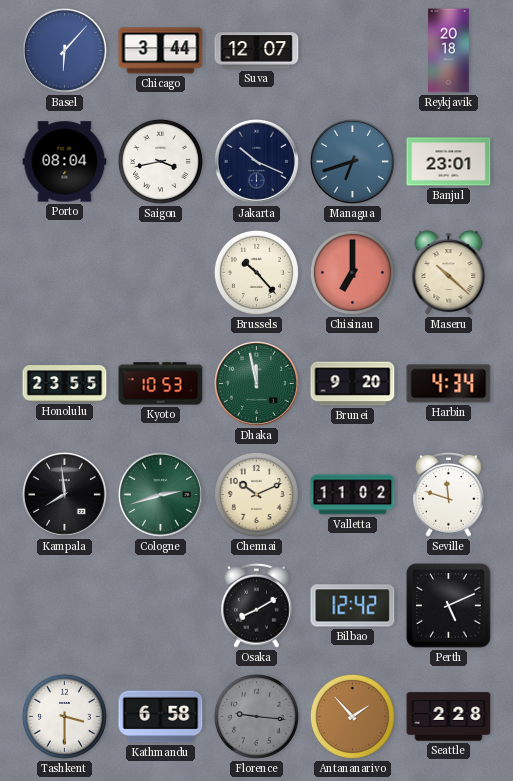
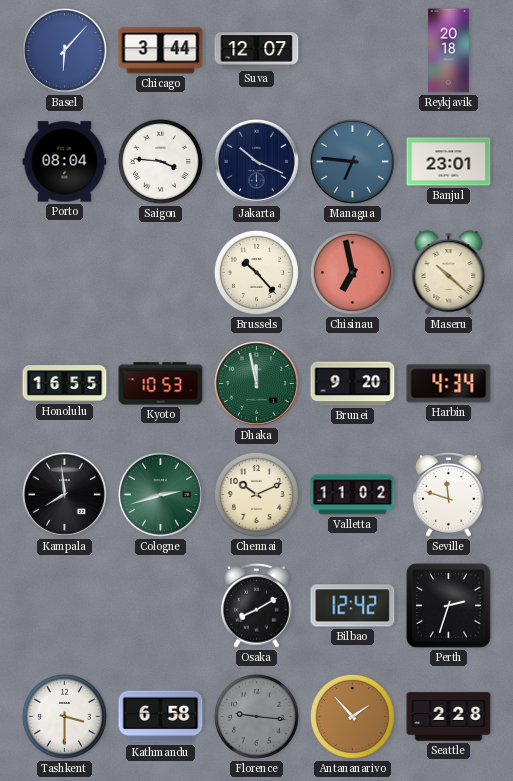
Saigon: 3:43 -> 3:46 (160, 161)
Managua: 6:42 -> 6:46 (353, 162)
Chisinau: 7:00 -> 6:58 (352, 272)
Honolulu: 23:55 -> 16:55 (65, 384)
Perth: 5:11 -> 2:33 (449, 606)
